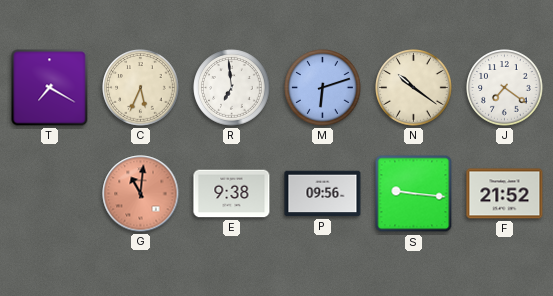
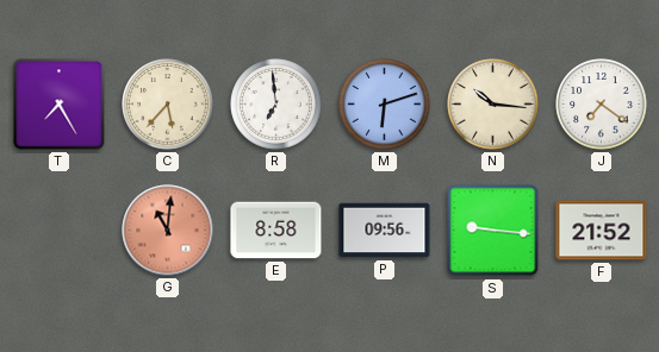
T: 7:20 -> 7:25 (60, 105)
C: 5:34 -> 5:37 (168, 105)
N: 10:21 -> 10:16 (493, 105)
E: 9:38 -> 8:58 (276, 231)
